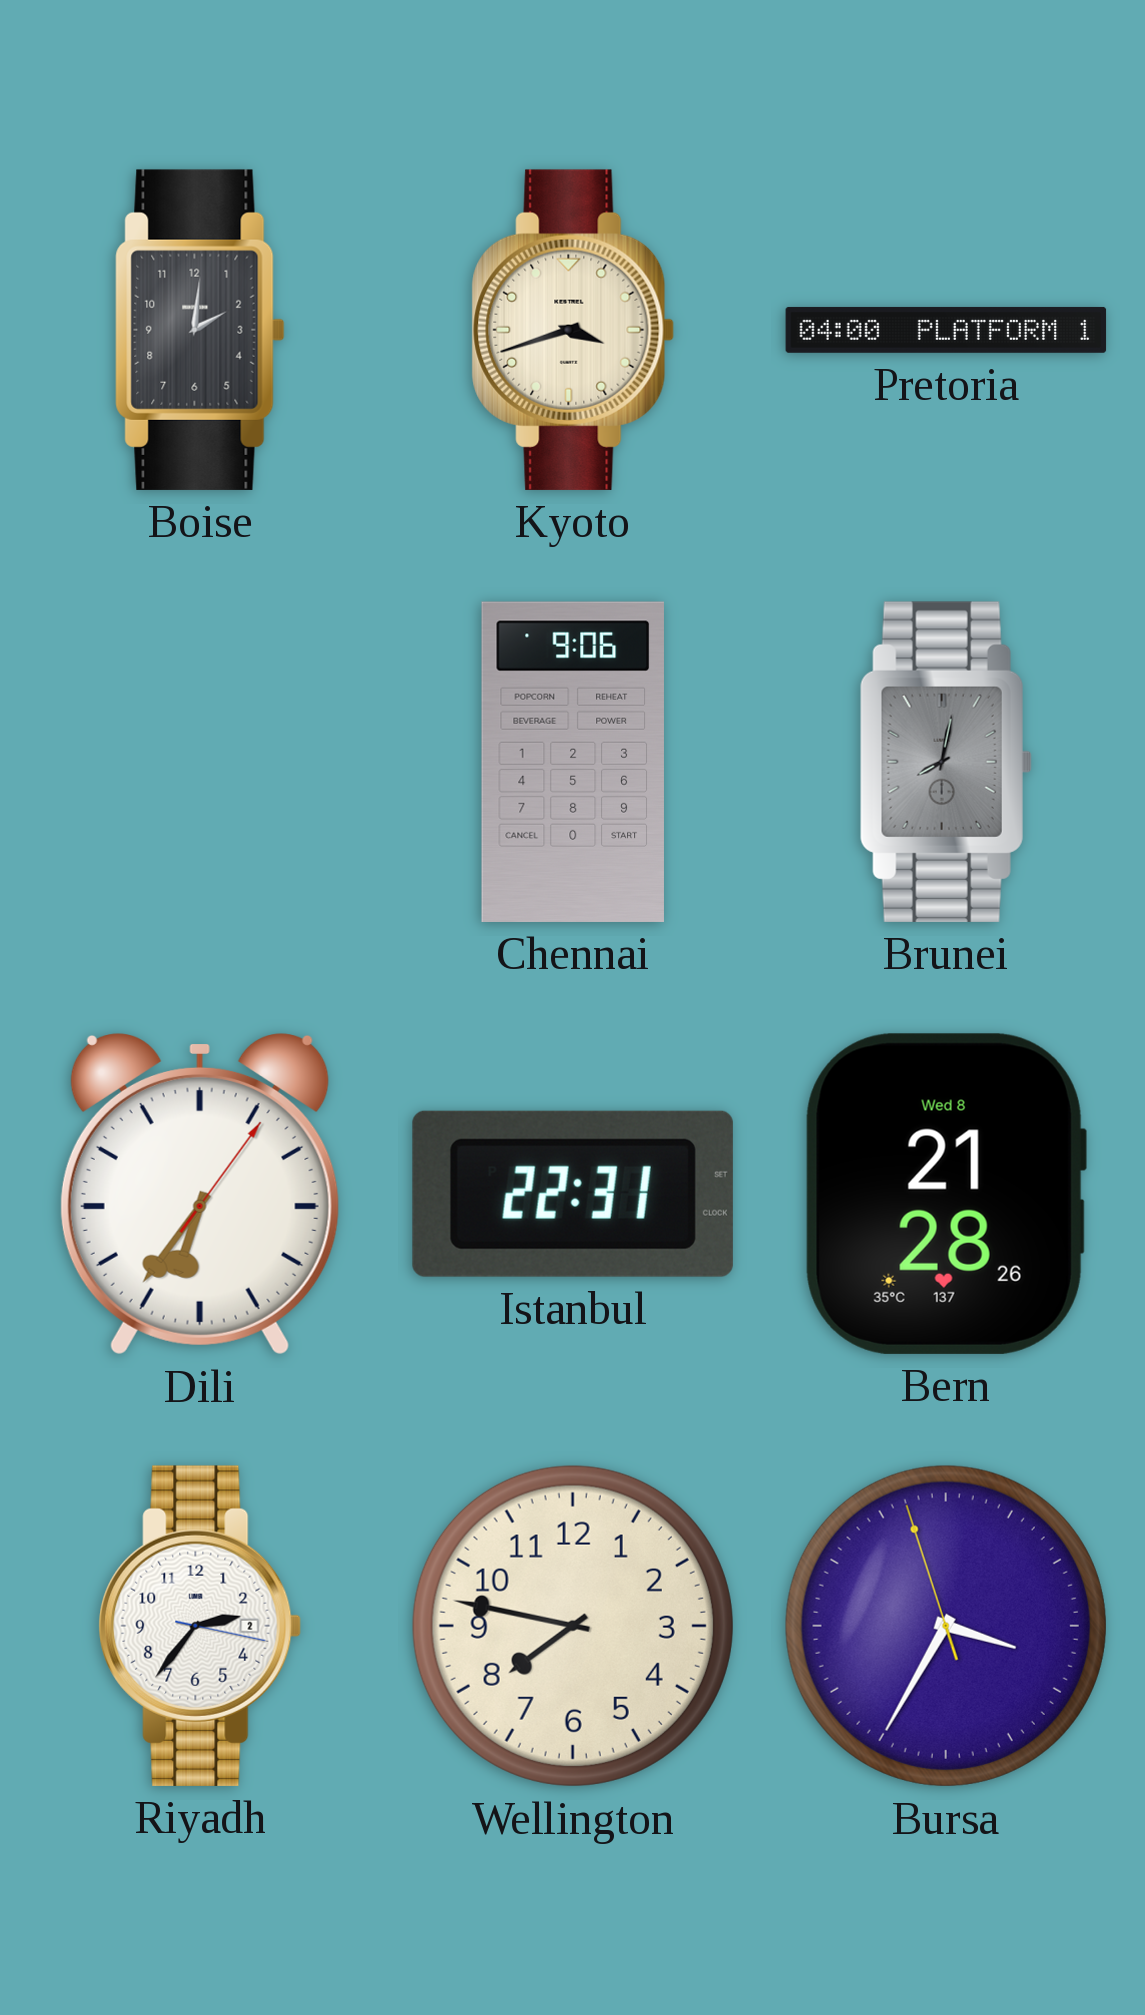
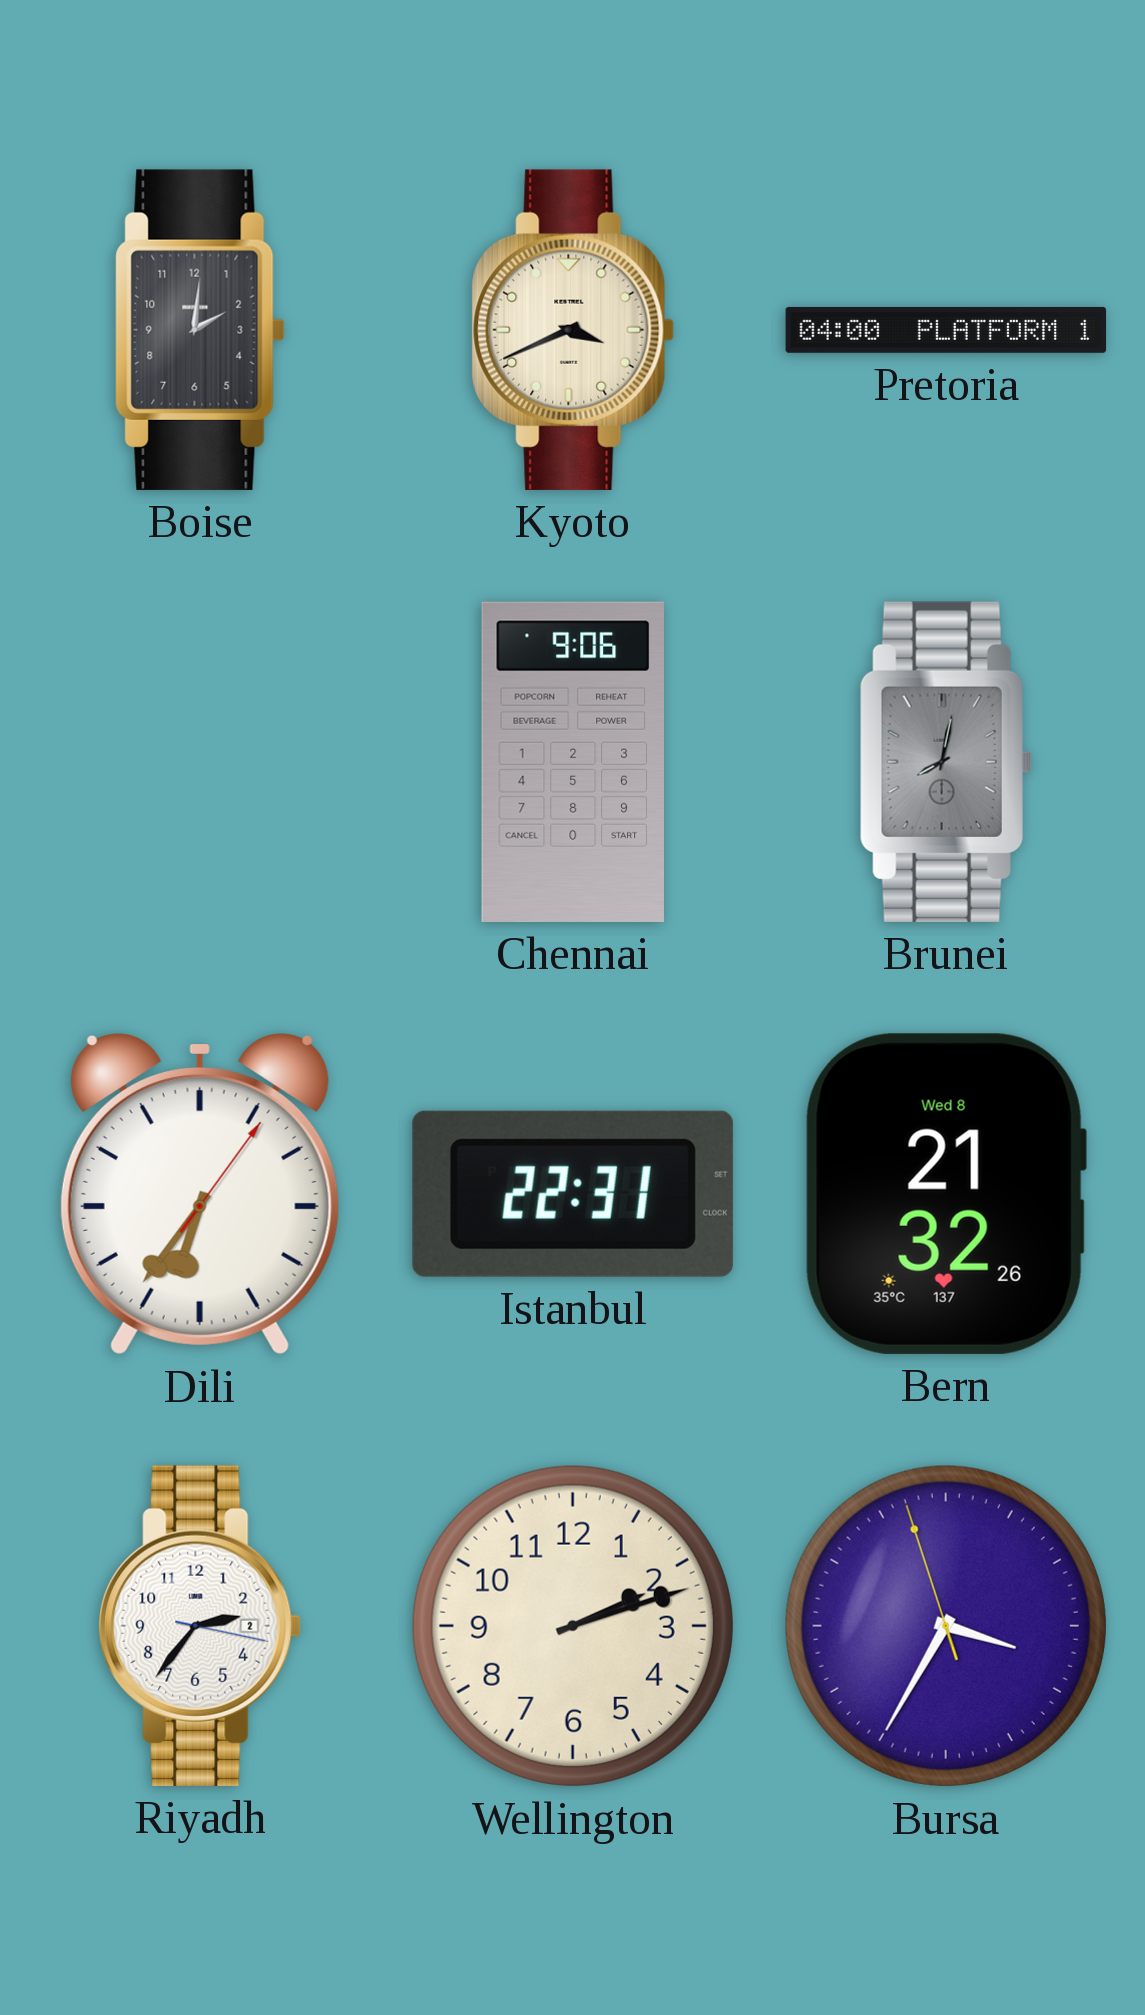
Kyoto: 3:42 -> 3:41 (573, 330)
Bern: 21:28 -> 21:32 (946, 1194)
Wellington: 7:47 -> 2:12 (573, 1626)
